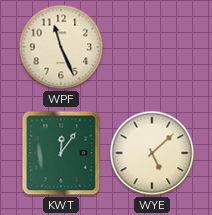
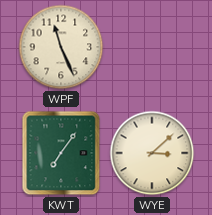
KWT: 12:06 -> 7:06 (61, 153)
WYE: 5:08 -> 3:08 (152, 153)
